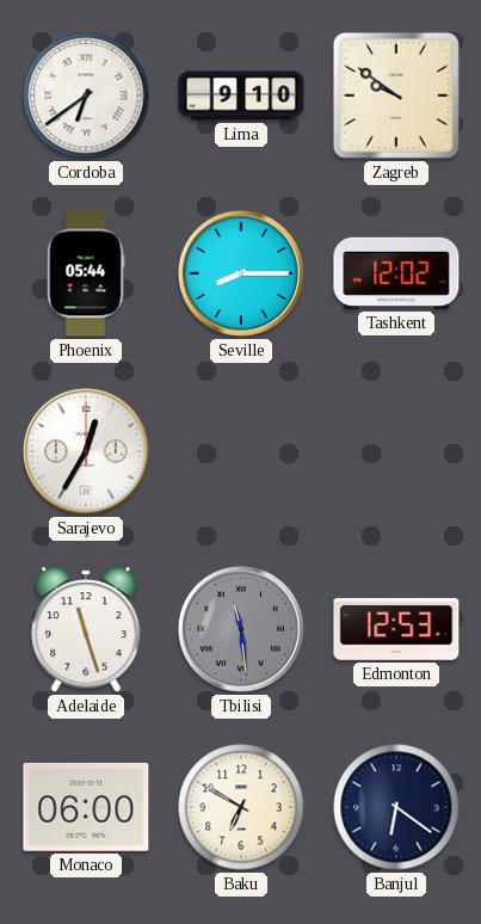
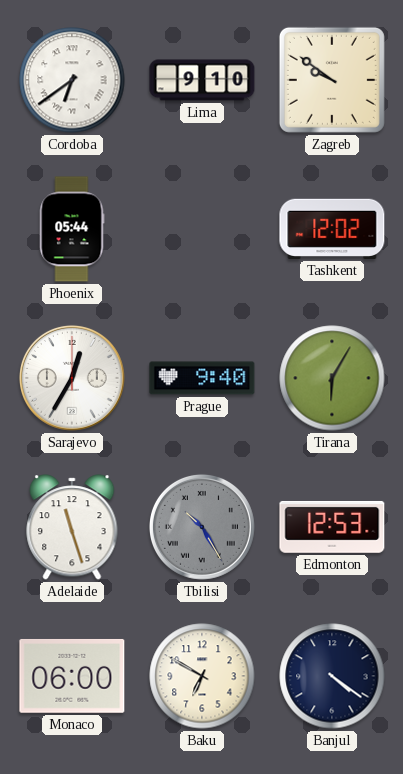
Seville: 8:15 -> none (241, 273)
Prague: none -> 9:40 (202, 378)
Tirana: none -> 6:05 (332, 378)
Tbilisi: 11:29 -> 10:25 (202, 527)
Banjul: 6:21 -> 4:21 (332, 676)
